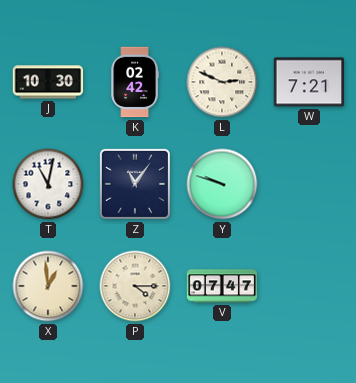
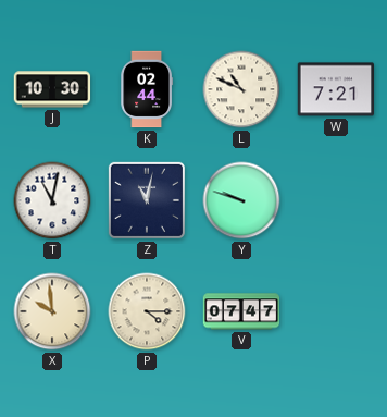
K: 02:42 -> 02:44 (146, 89)
L: 2:49 -> 10:49 (241, 89)
Z: 11:06 -> 11:02 (147, 200)
X: 12:59 -> 9:59 (52, 311)
